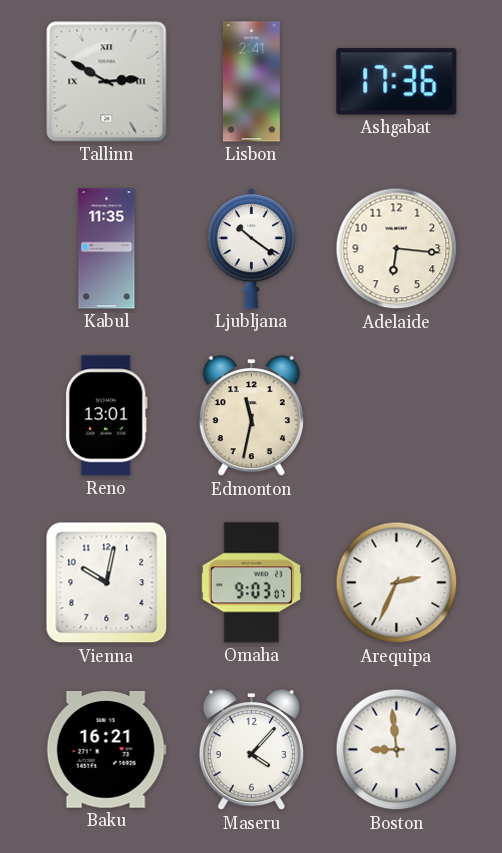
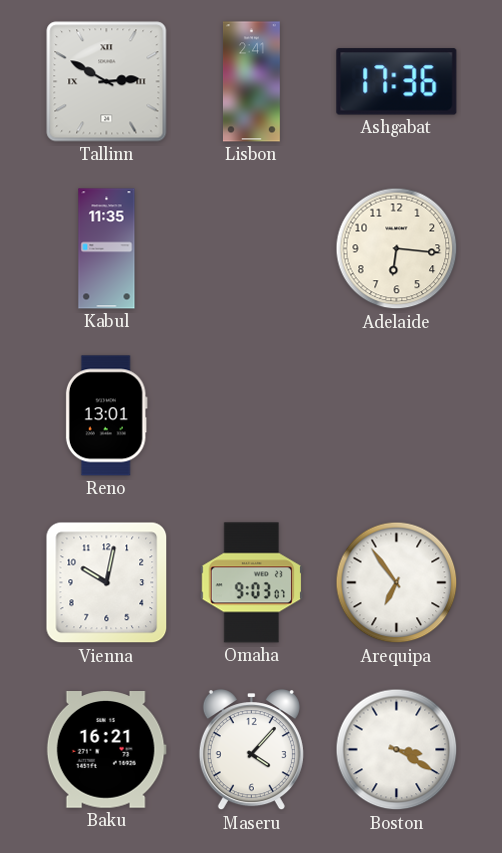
Ljubljana: 10:21 -> none (252, 248)
Edmonton: 11:32 -> none (251, 417)
Arequipa: 2:34 -> 6:54 (397, 583)
Boston: 8:59 -> 3:20 (397, 750)
